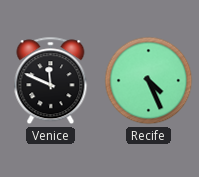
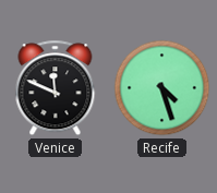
Recife: 4:26 -> 4:27 (162, 88)
